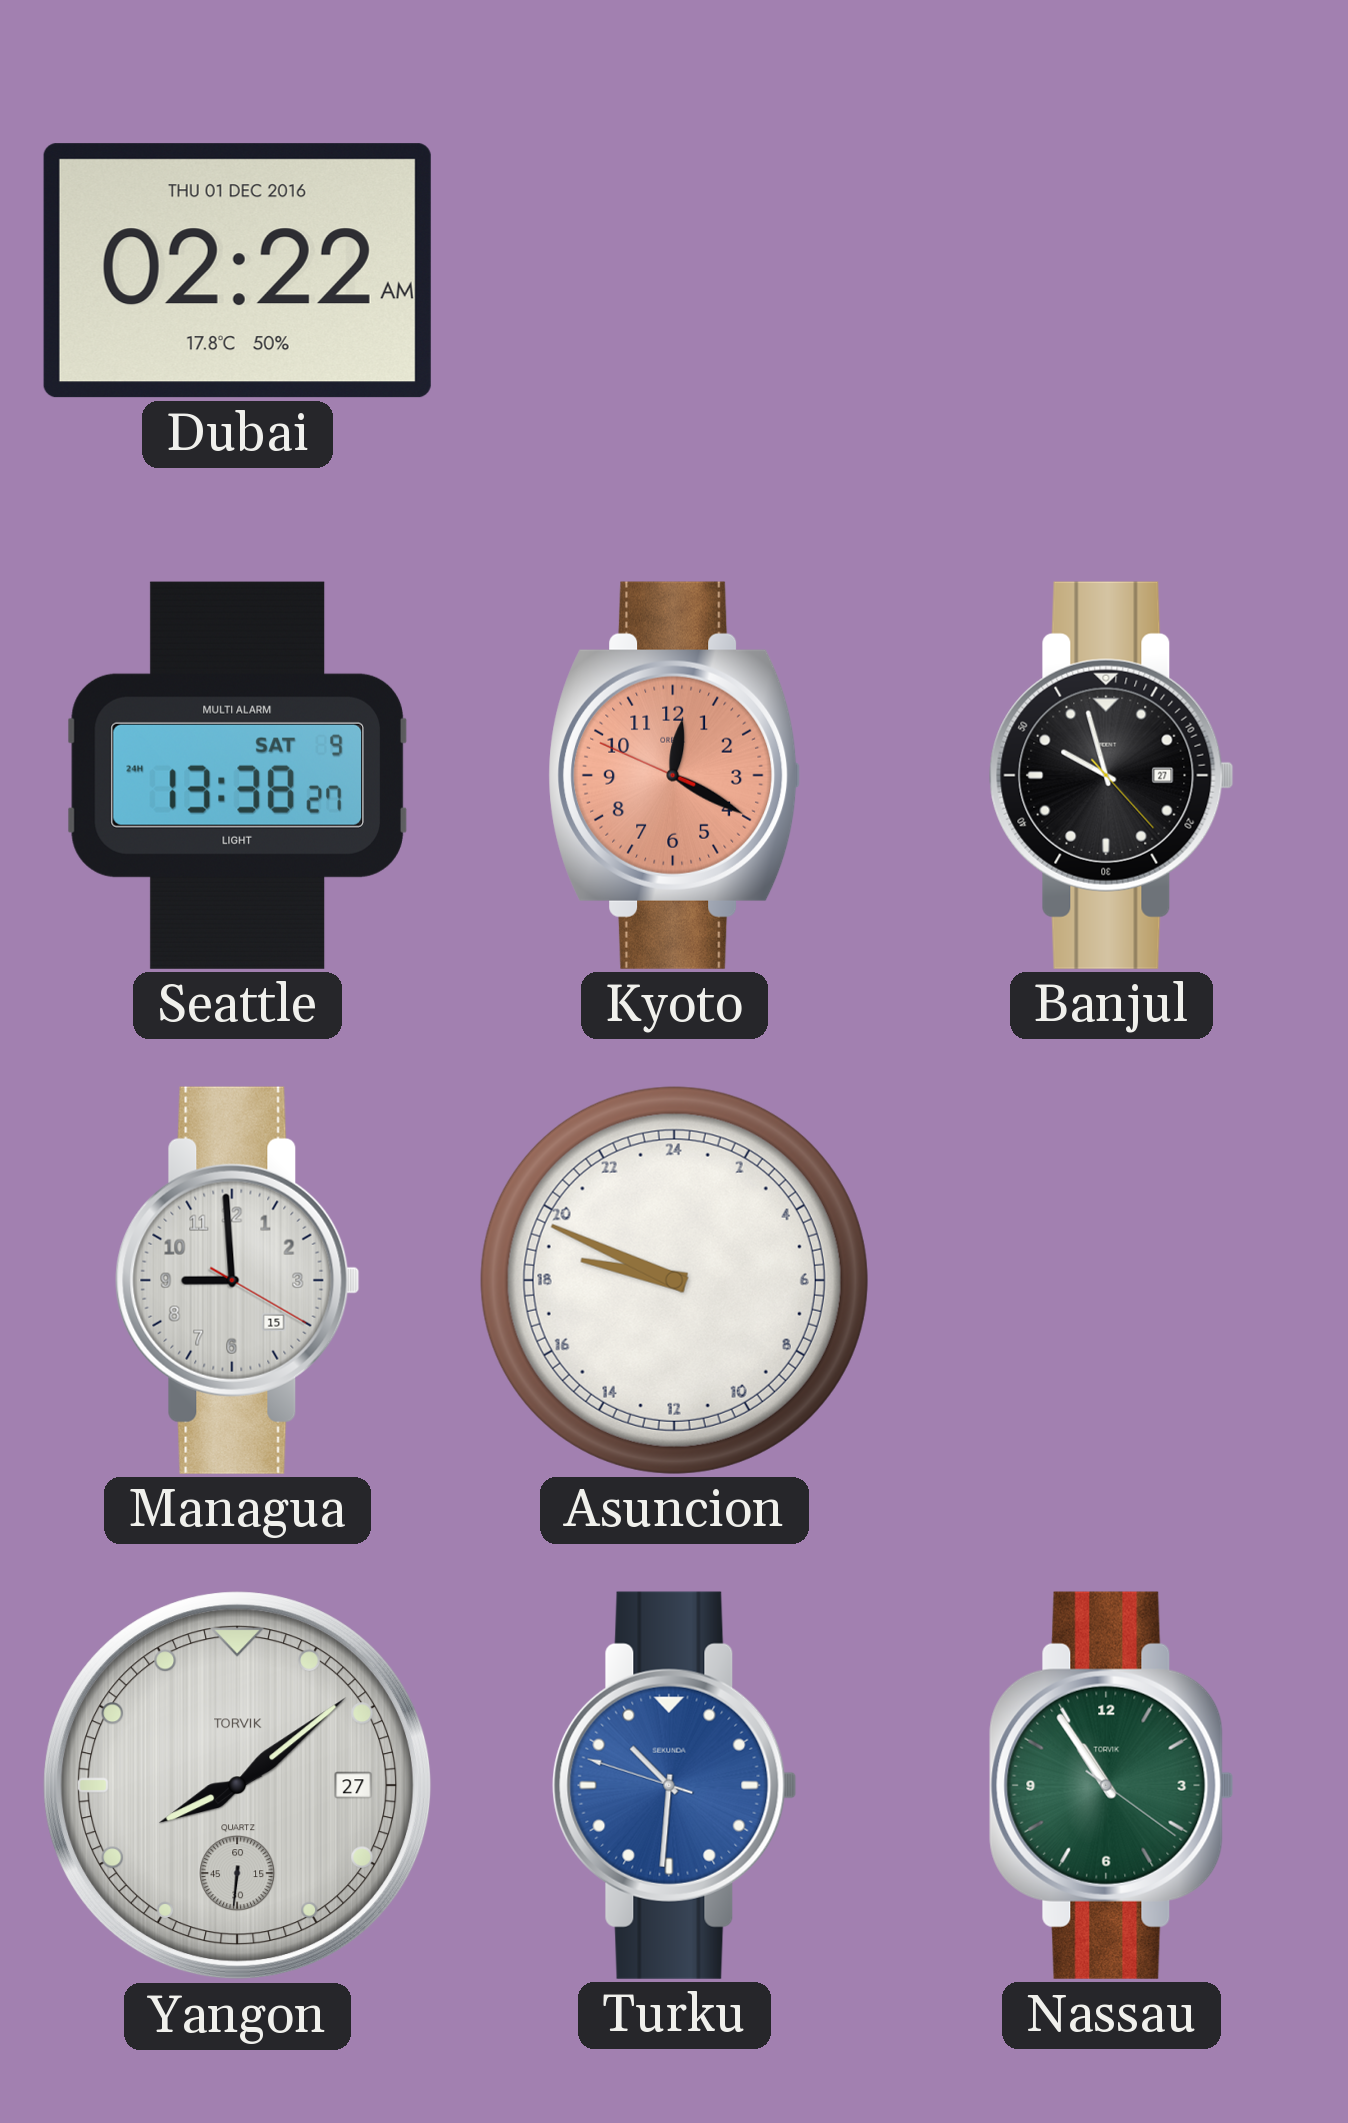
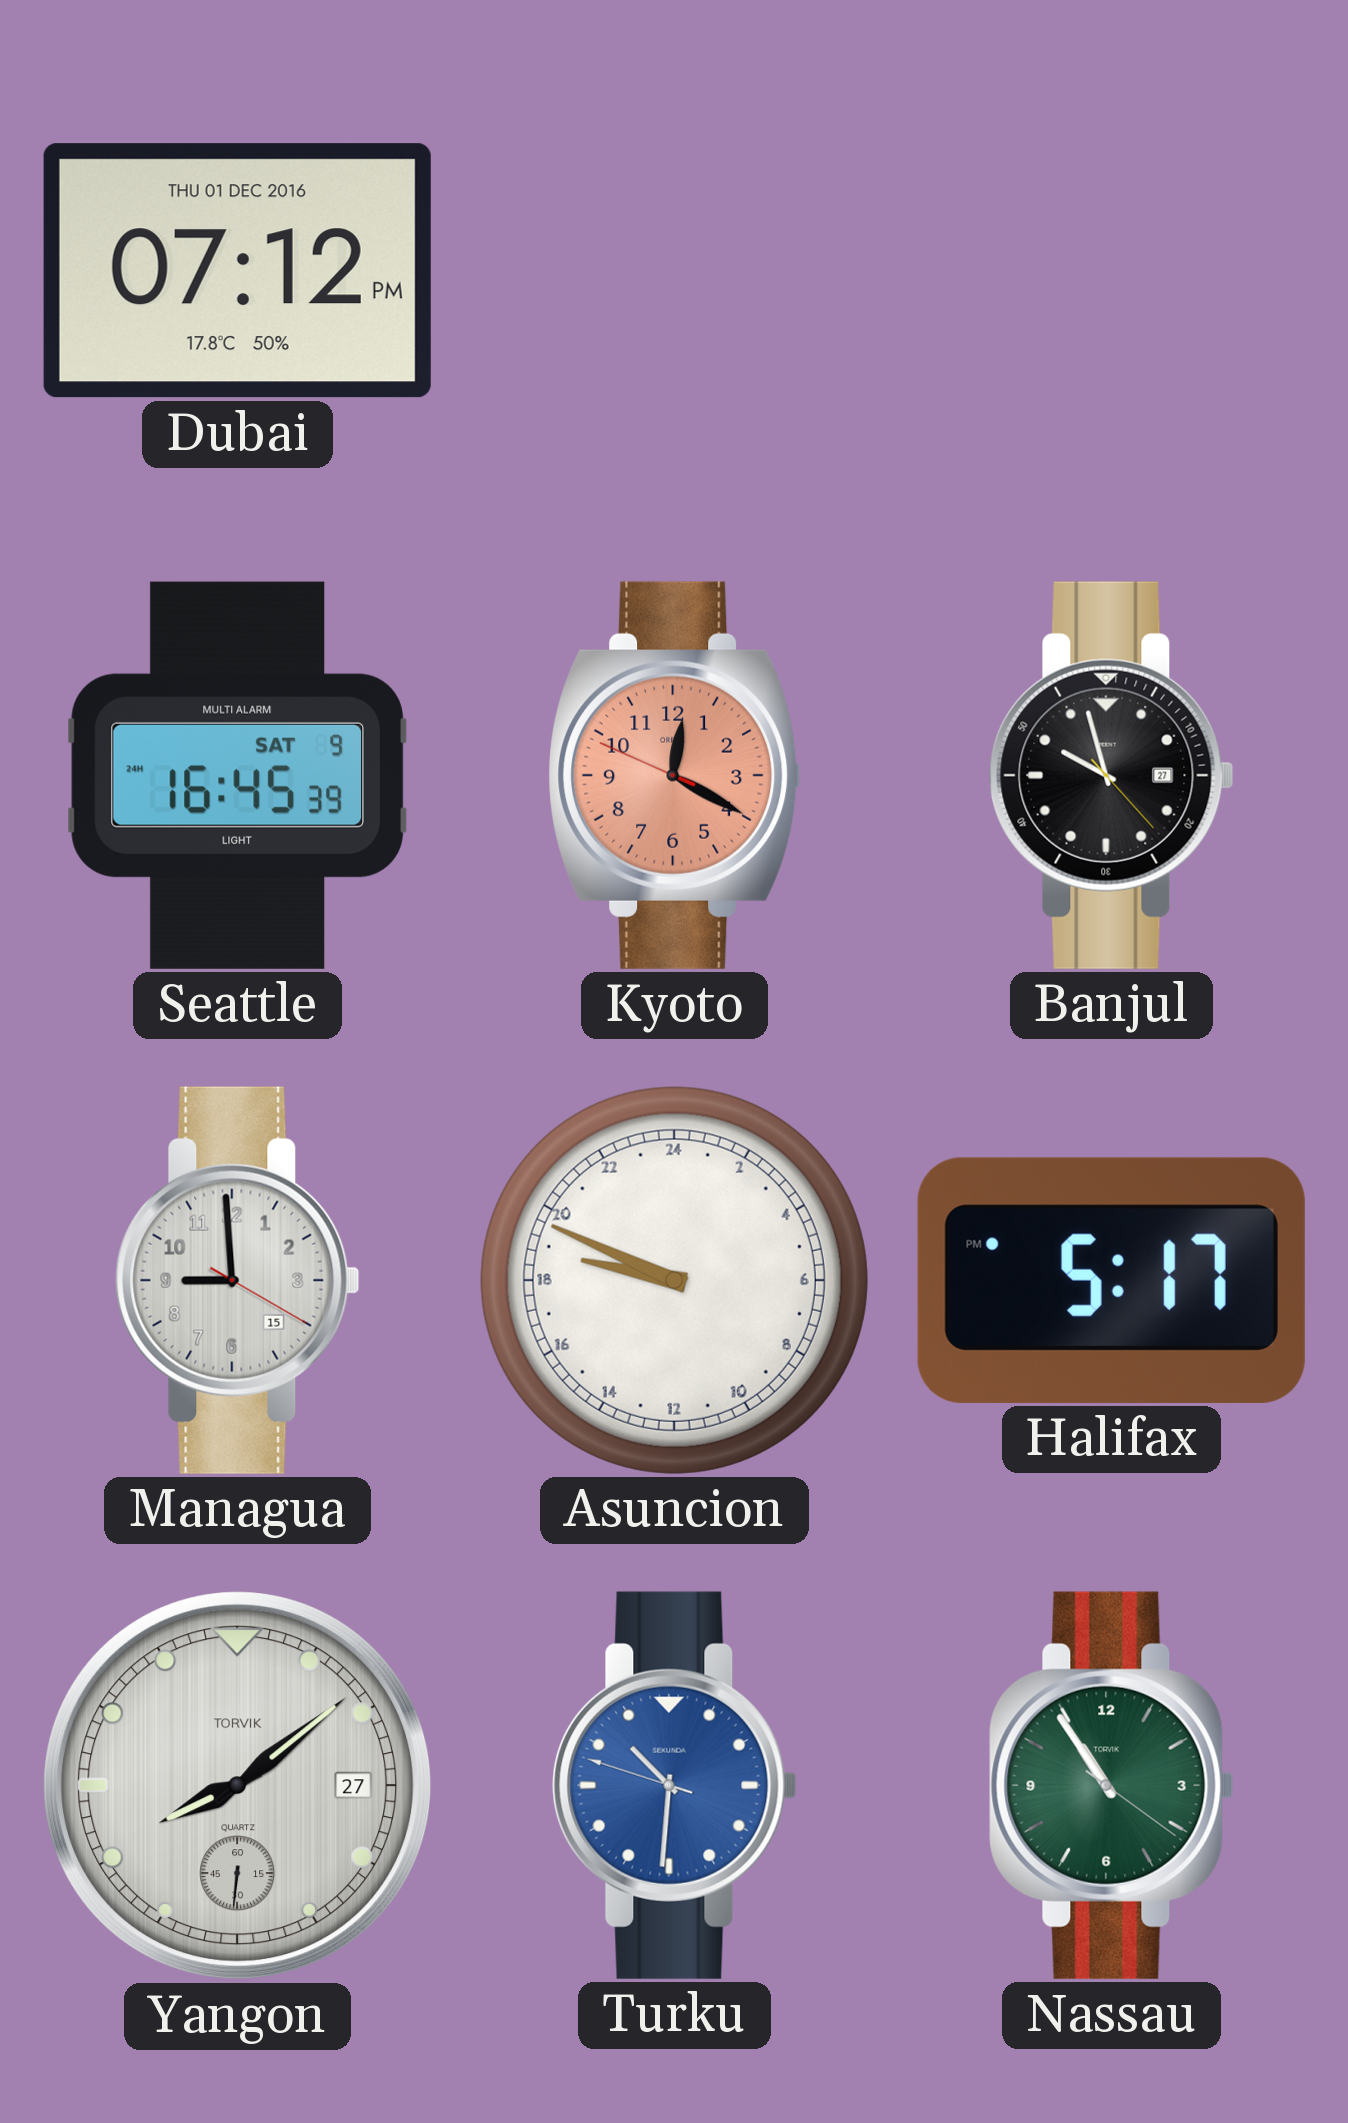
Dubai: 02:22 -> 07:12 (237, 271)
Seattle: 13:38 -> 16:45 (237, 775)
Halifax: none -> 5:17 (1111, 1280)
